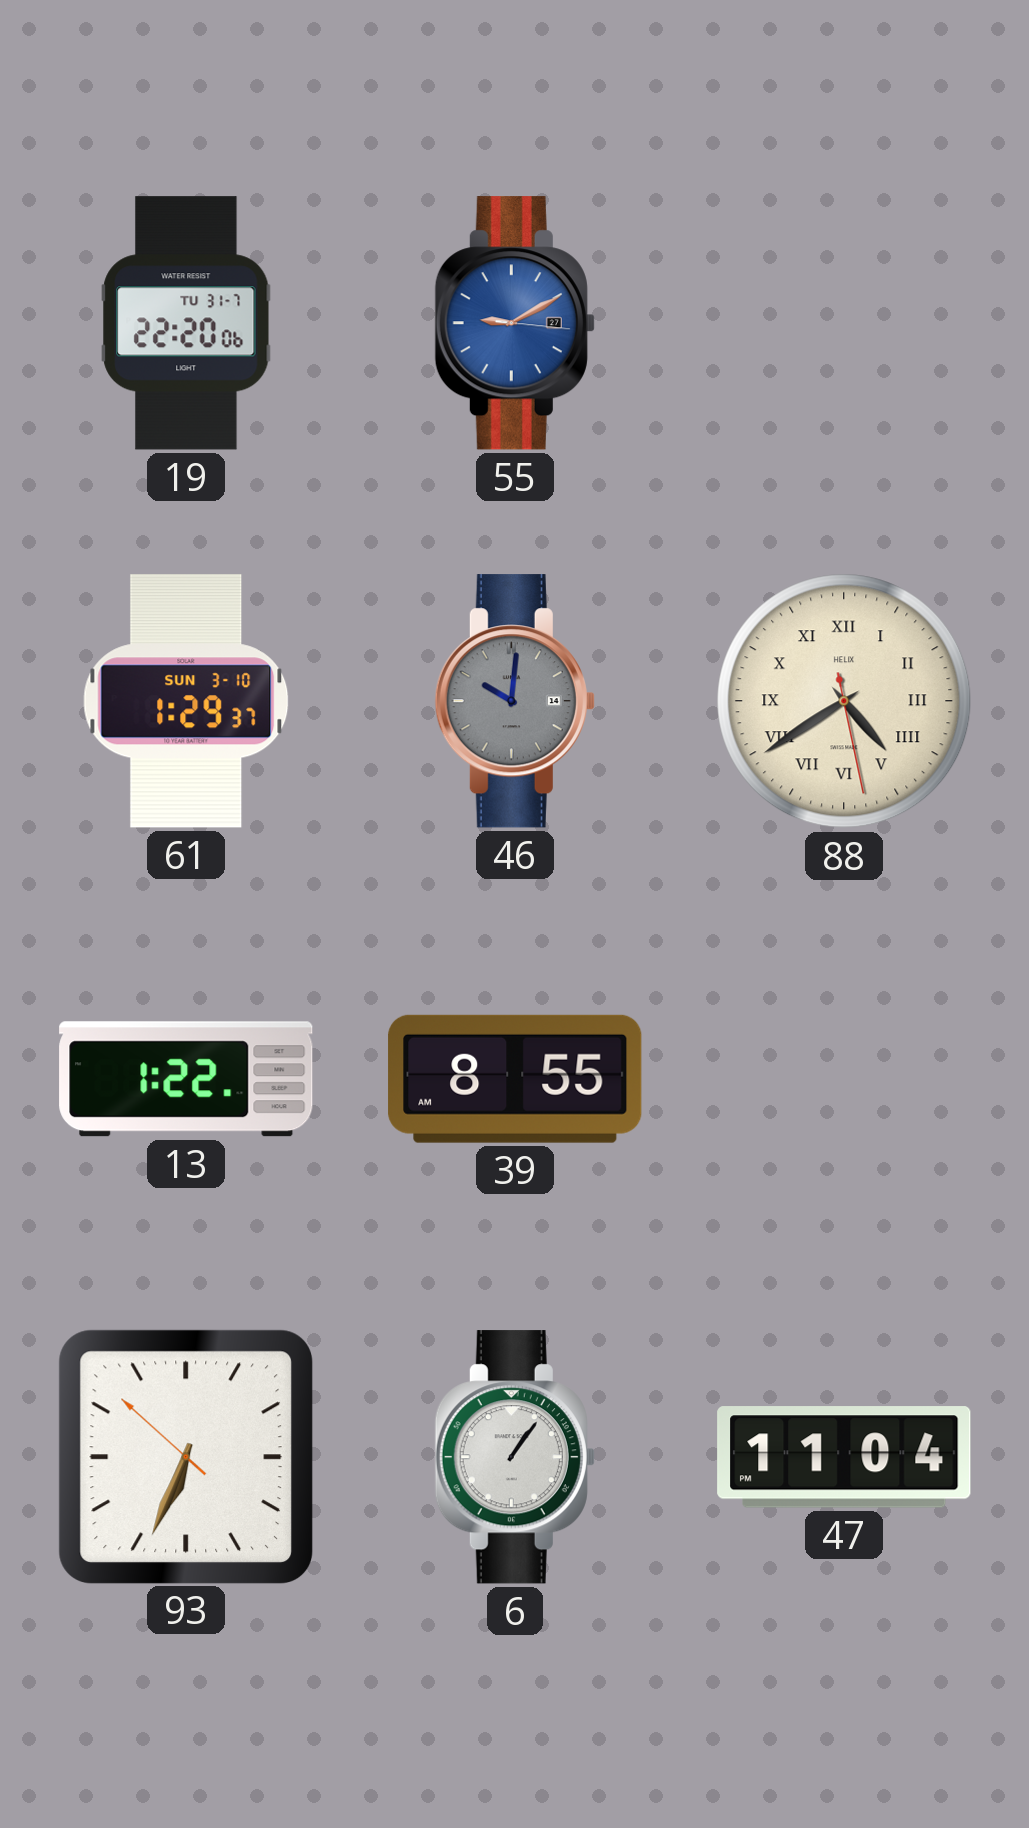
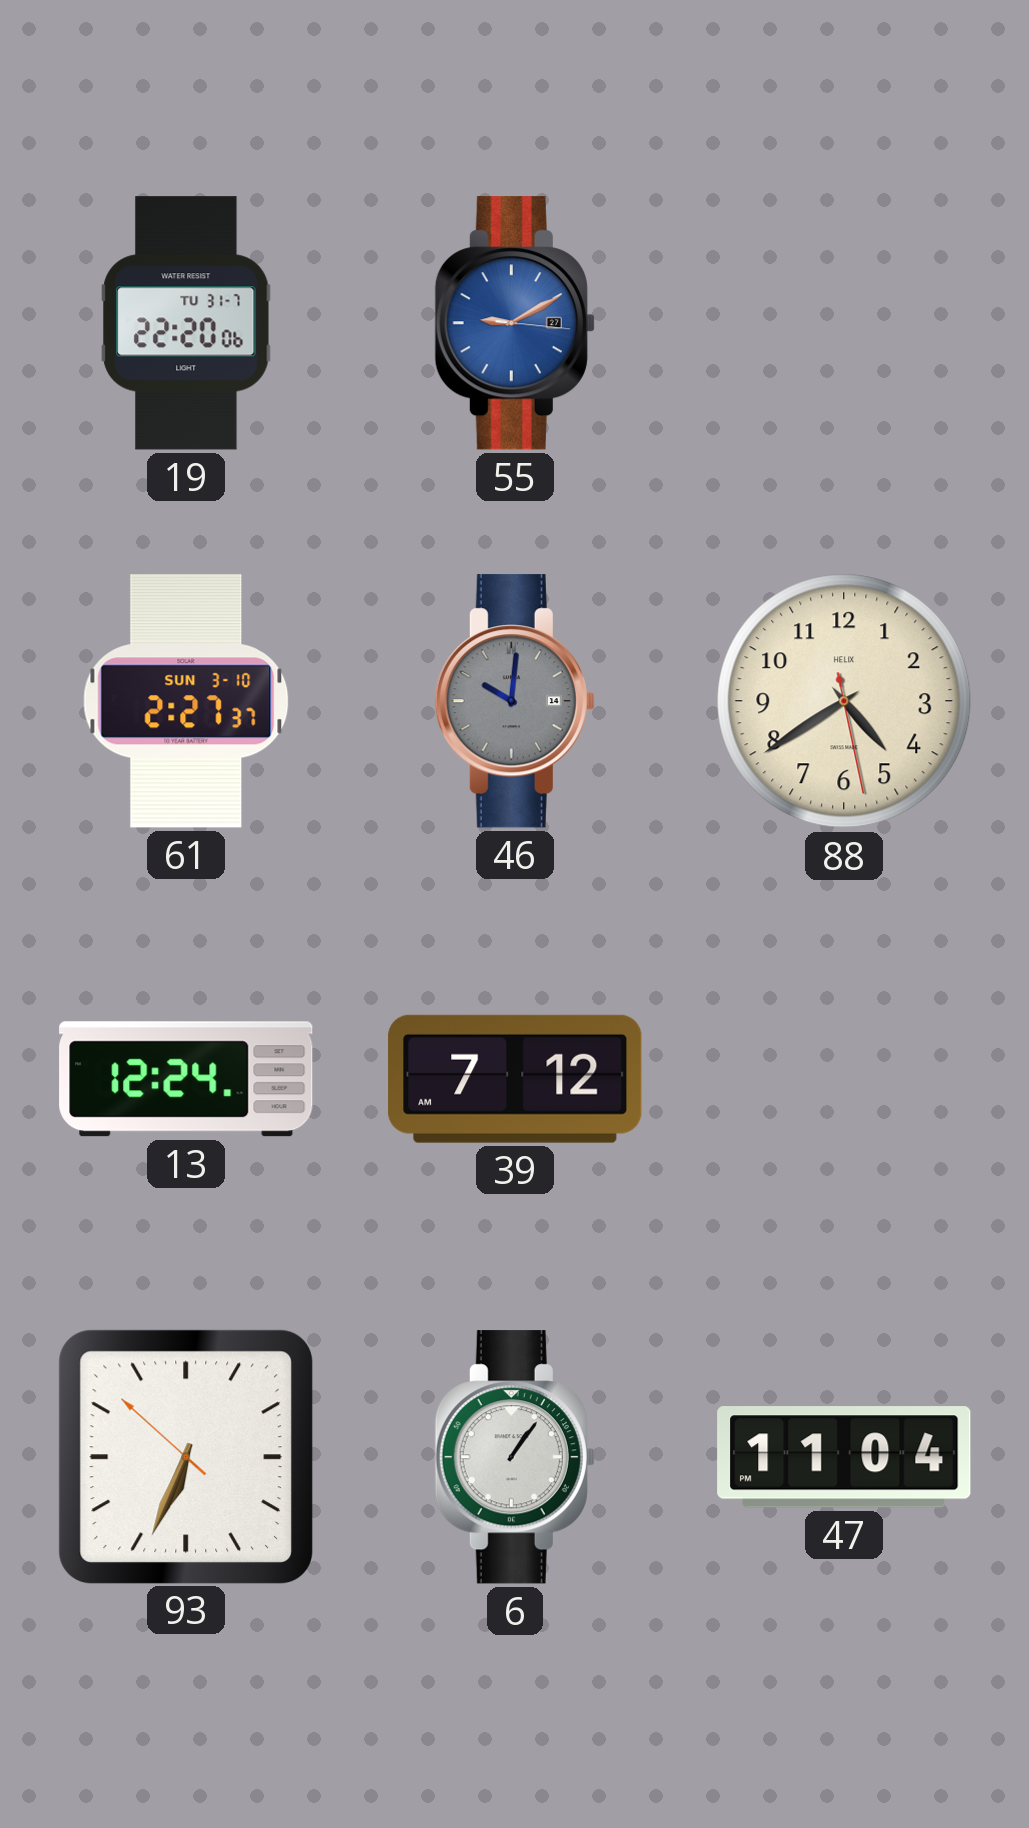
61: 1:29 -> 2:27 (186, 701)
88 numerals: Roman -> Arabic (844, 701)
13: 1:22 -> 12:24 (186, 1079)
39: 8:55 -> 7:12 (515, 1079)
